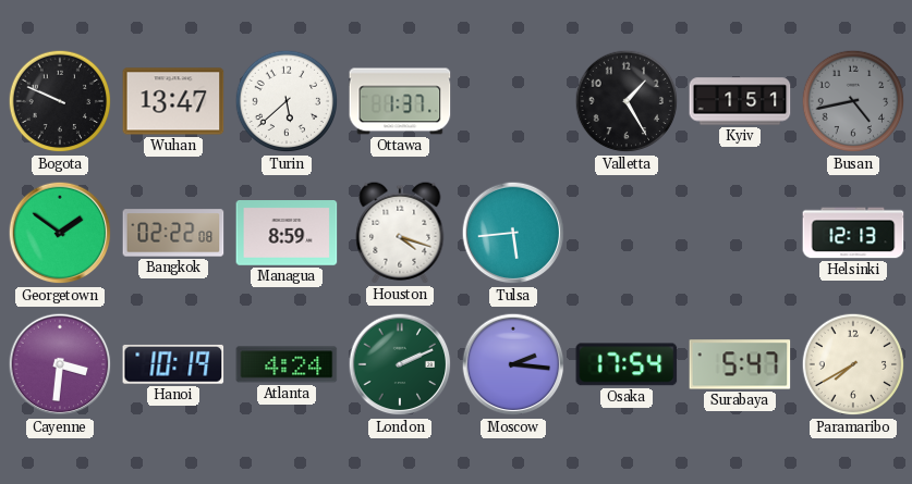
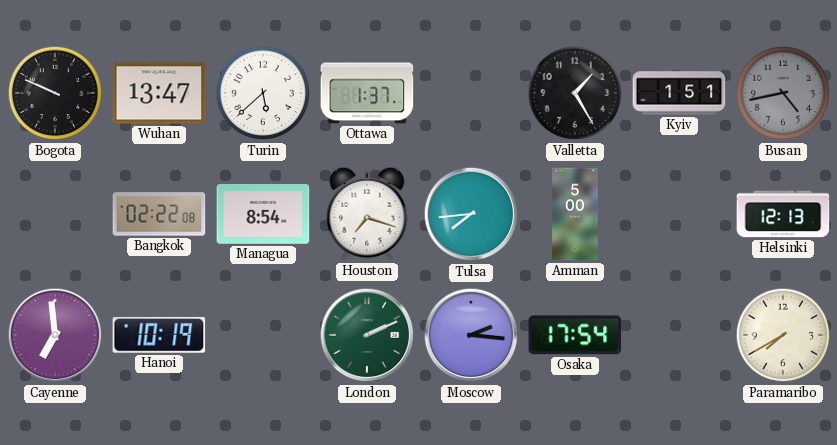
Georgetown: 1:51 -> none (60, 233)
Managua: 8:59 -> 8:54 (263, 215)
Houston: 4:18 -> 7:18 (367, 214)
Tulsa: 5:44 -> 7:44 (471, 214)
Amman: none -> 5:00 (575, 214)
Cayenne: 3:31 -> 6:59 (55, 335)
Atlanta: 4:24 -> none (287, 364)
Surabaya: 5:47 -> none (740, 364)
